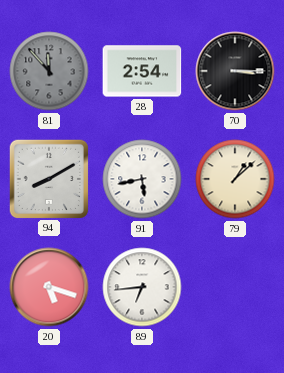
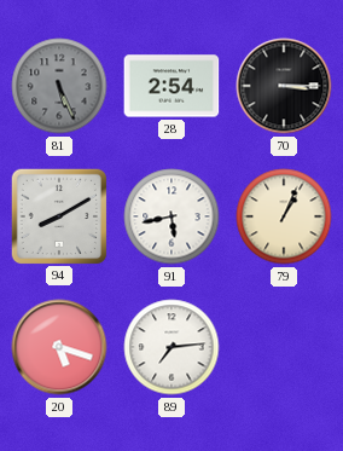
81: 11:53 -> 5:26 (59, 86)
79: 1:08 -> 1:04 (284, 216)
89: 6:44 -> 7:14 (171, 347)
